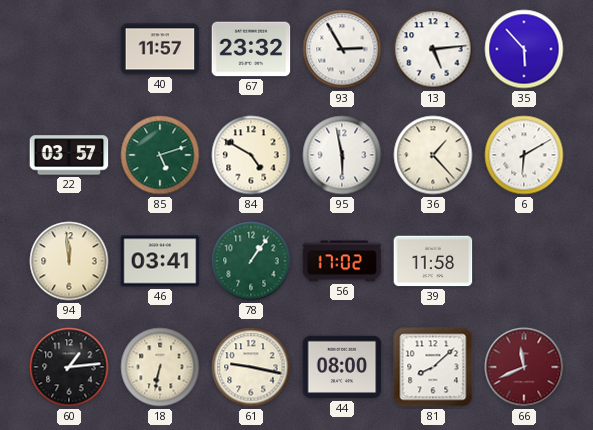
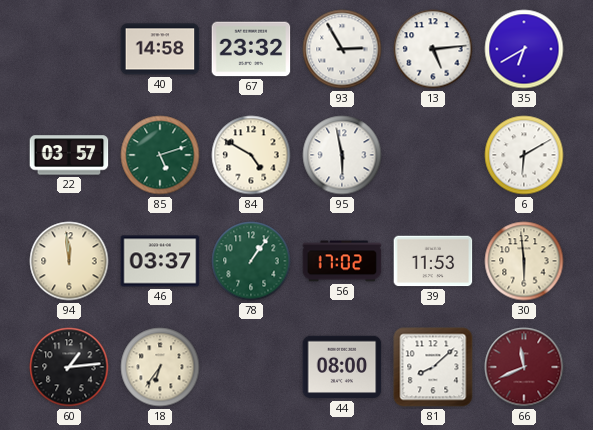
40: 11:57 -> 14:58 (160, 49)
35: 5:53 -> 6:40 (524, 49)
36: 1:23 -> none (433, 155)
46: 03:41 -> 03:37 (160, 261)
39: 11:58 -> 11:53 (433, 261)
30: none -> 5:59 (524, 261)
18: 6:32 -> 6:36 (160, 367)
61: 9:17 -> none (251, 367)
